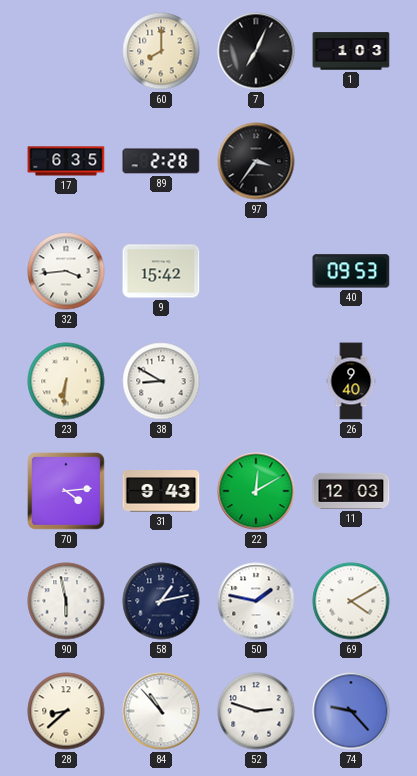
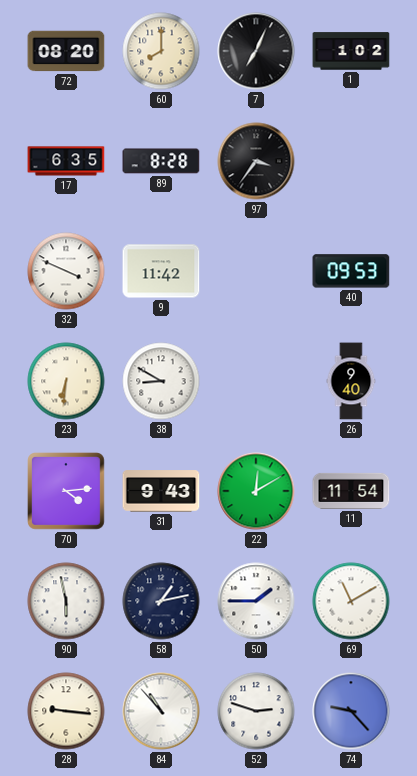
72: none -> 08:20 (66, 51)
1: 1:03 -> 1:02 (351, 51)
89: 2:28 -> 8:28 (161, 161)
32: 3:44 -> 3:49 (66, 271)
9: 15:42 -> 11:42 (161, 271)
11: 12:03 -> 11:54 (351, 491)
50: 1:47 -> 1:45 (256, 601)
69: 4:10 -> 11:10 (351, 601)
28: 8:38 -> 9:16 (66, 711)
